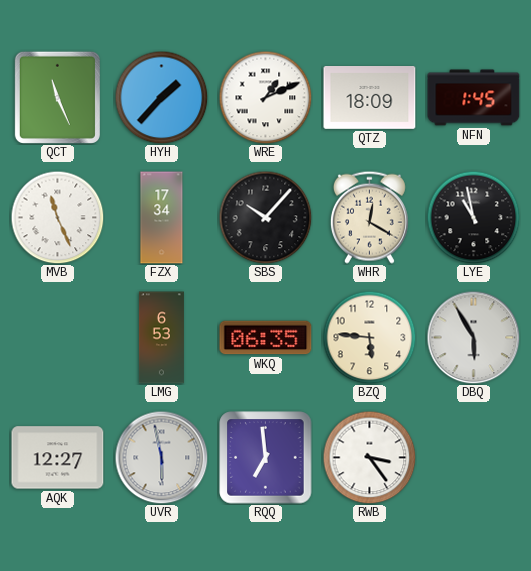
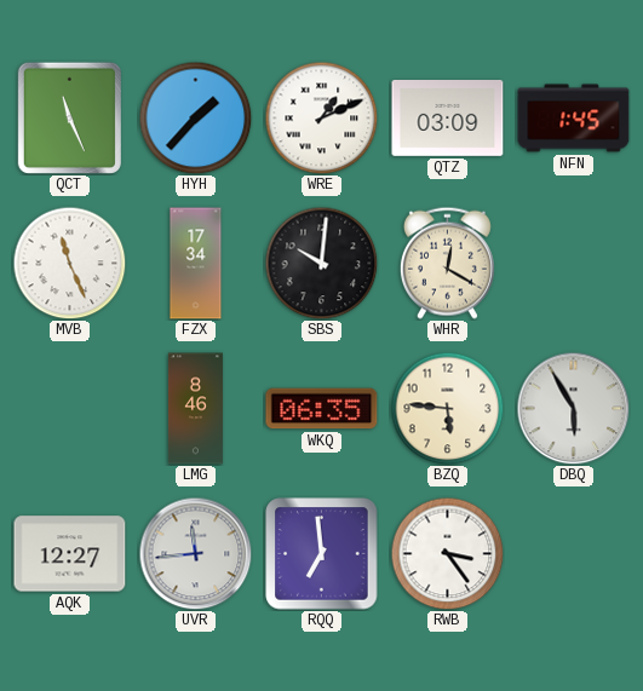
QTZ: 18:09 -> 03:09 (448, 119)
SBS: 10:07 -> 10:01 (321, 263)
LYE: 10:58 -> none (473, 217)
LMG: 6:53 -> 8:46 (195, 409)
UVR: 5:58 -> 11:44 (195, 553)
